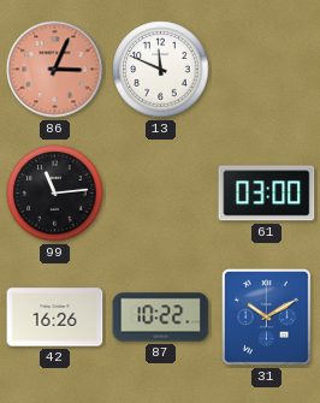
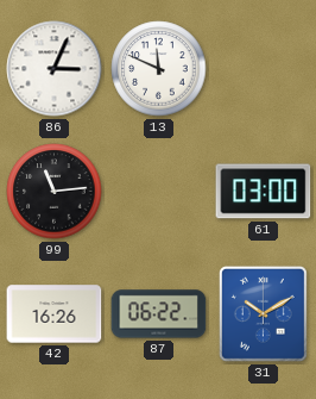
86 dial: salmon -> white (55, 69)
87: 10:22 -> 06:22 (159, 314)
